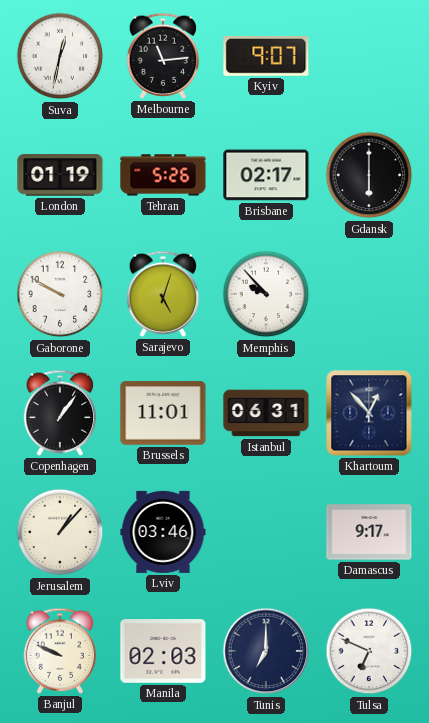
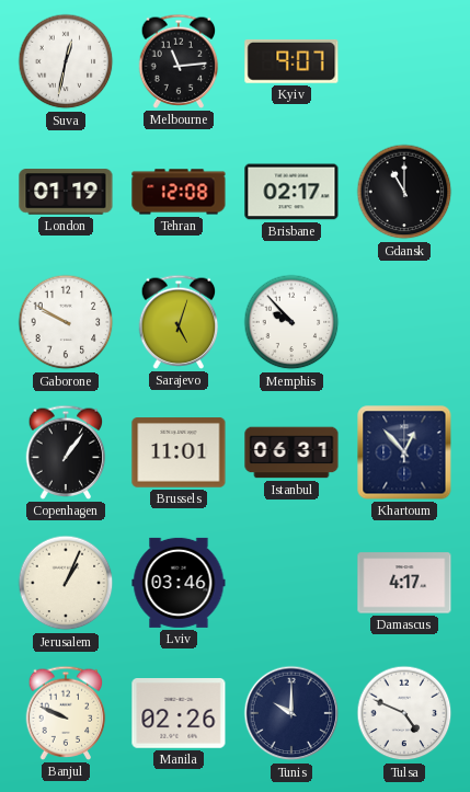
Tehran: 5:26 -> 12:08 (179, 192)
Gdansk: 6:00 -> 11:00 (404, 192)
Jerusalem: 1:07 -> 1:04 (66, 583)
Damascus: 9:17 -> 4:17 (404, 583)
Manila: 02:03 -> 02:26 (179, 714)
Tunis: 7:00 -> 10:00 (291, 713)
Tulsa: 6:49 -> 4:49 (404, 713)
